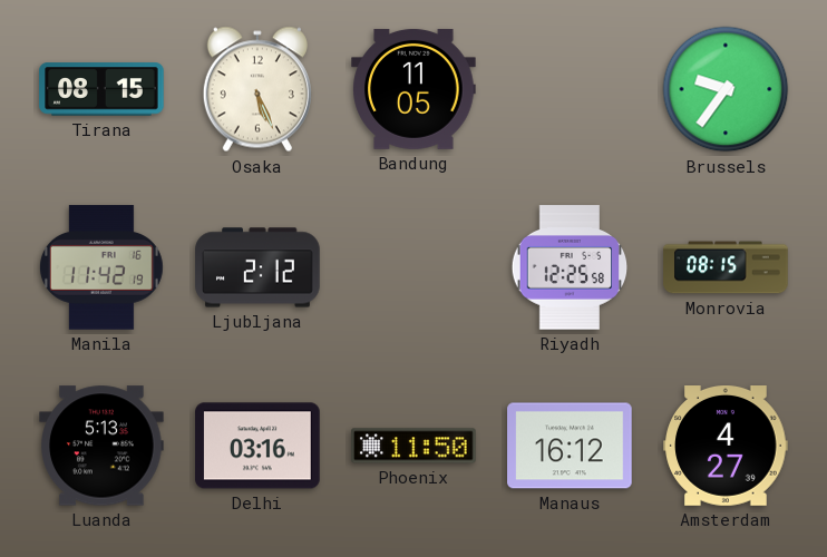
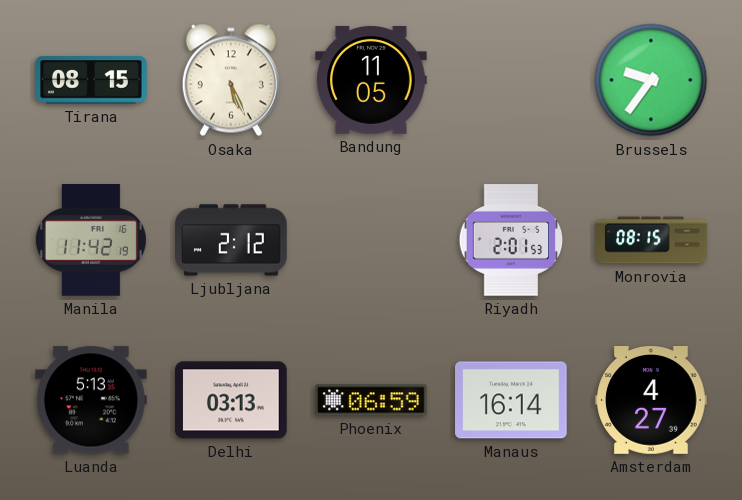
Riyadh: 12:25 -> 2:01 (511, 240)
Delhi: 03:16 -> 03:13 (231, 400)
Phoenix: 11:50 -> 06:59 (371, 400)
Manaus: 16:12 -> 16:14 (511, 400)
